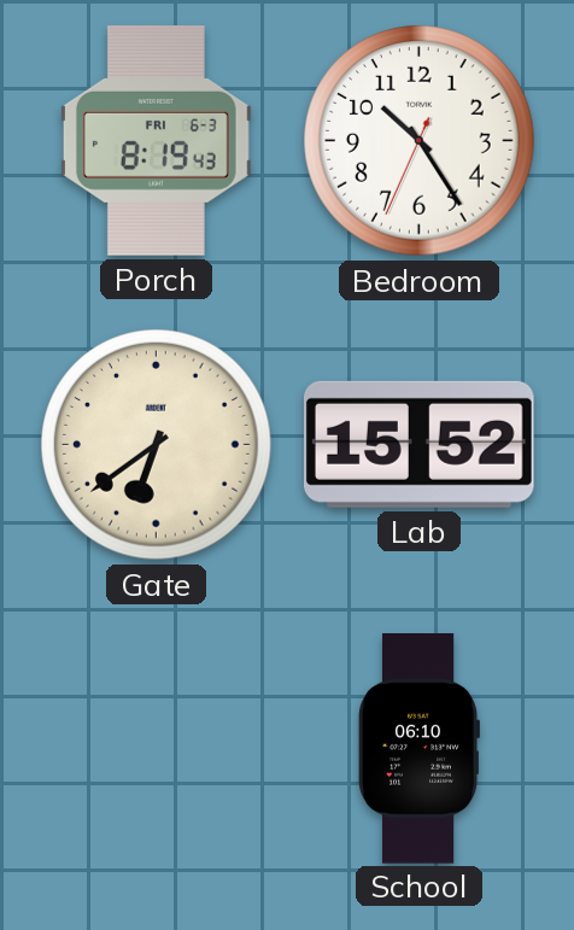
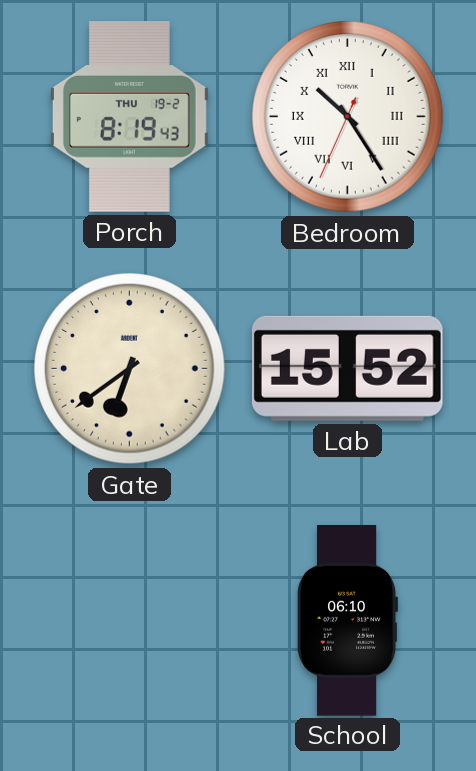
Porch date: FRI 6-3 -> THU 19-2 (129, 117)
Bedroom numerals: Arabic -> Roman (348, 117)
